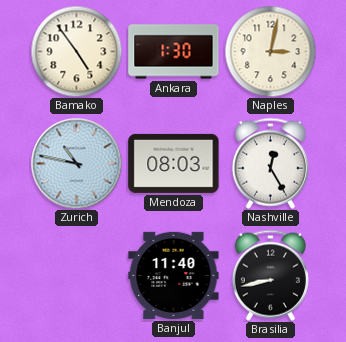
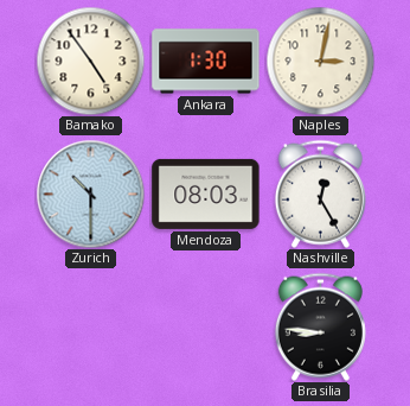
Zurich: 10:47 -> 10:30 (90, 194)
Banjul: 11:40 -> none (174, 275)
Brasilia: 8:43 -> 8:46 (320, 326)
